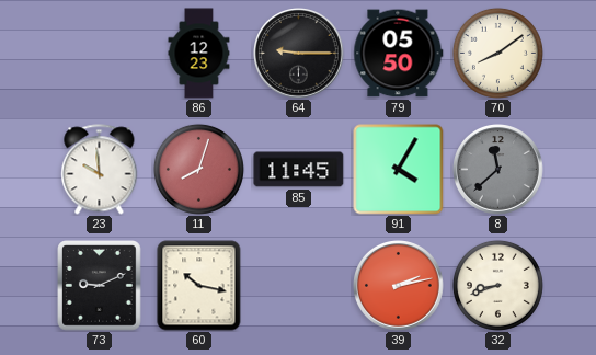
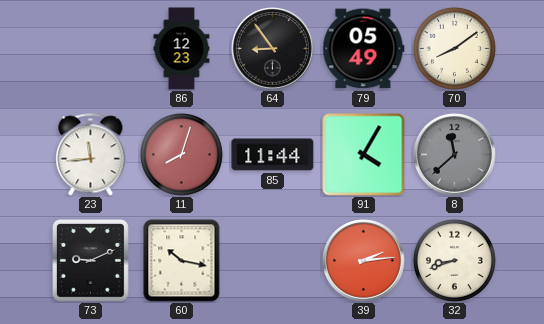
64: 9:15 -> 8:54 (273, 49)
79: 05:50 -> 05:49 (364, 49)
23: 9:59 -> 11:44 (91, 155)
85: 11:45 -> 11:44 (273, 155)
39: 2:13 -> 2:14 (364, 261)
